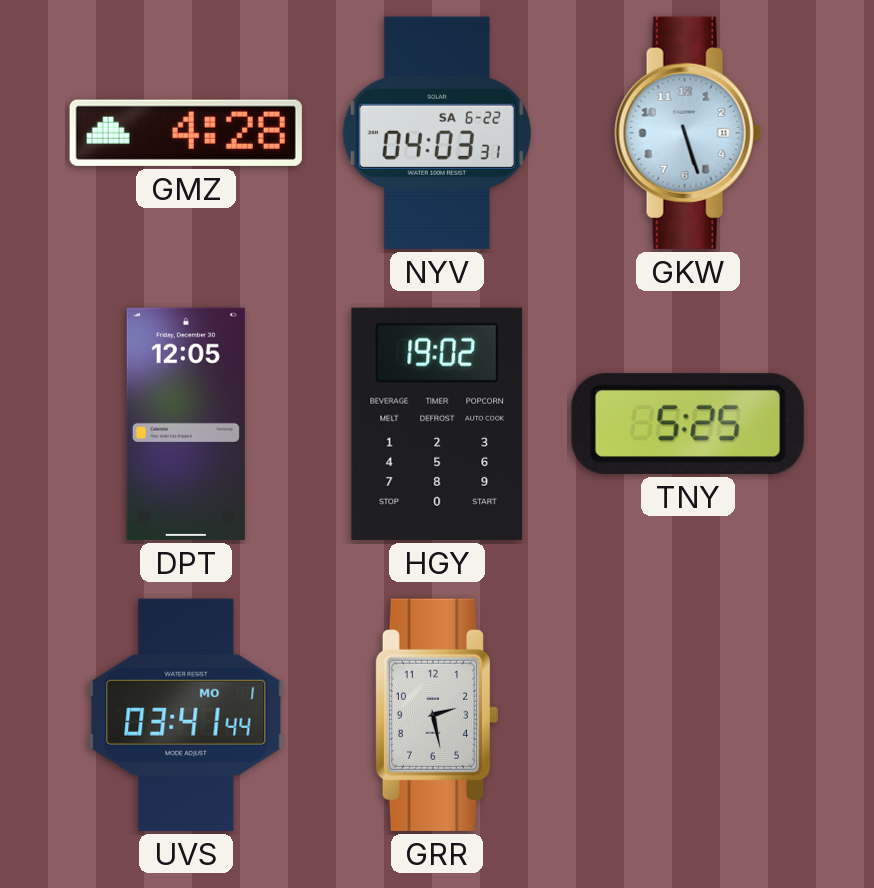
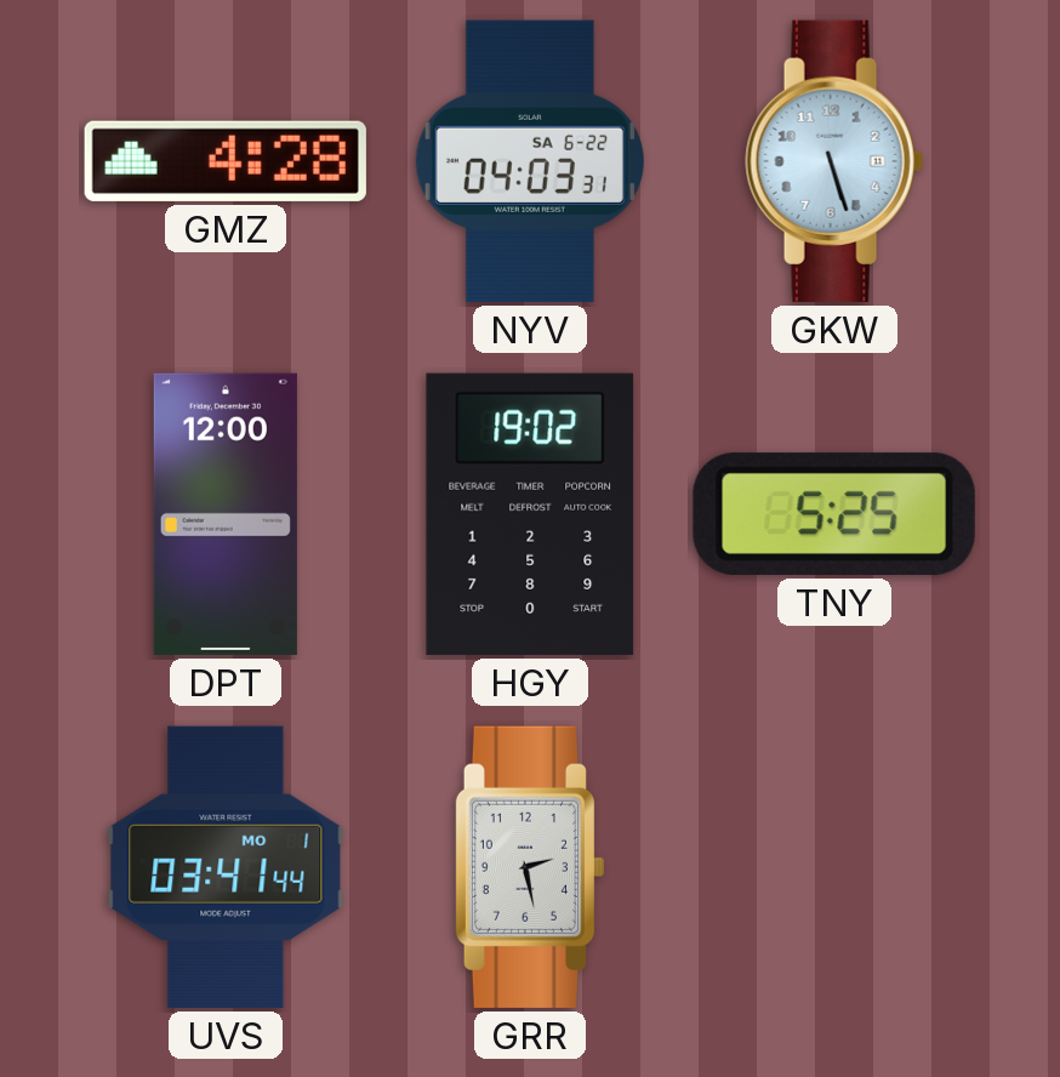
DPT: 12:05 -> 12:00 (226, 514)
